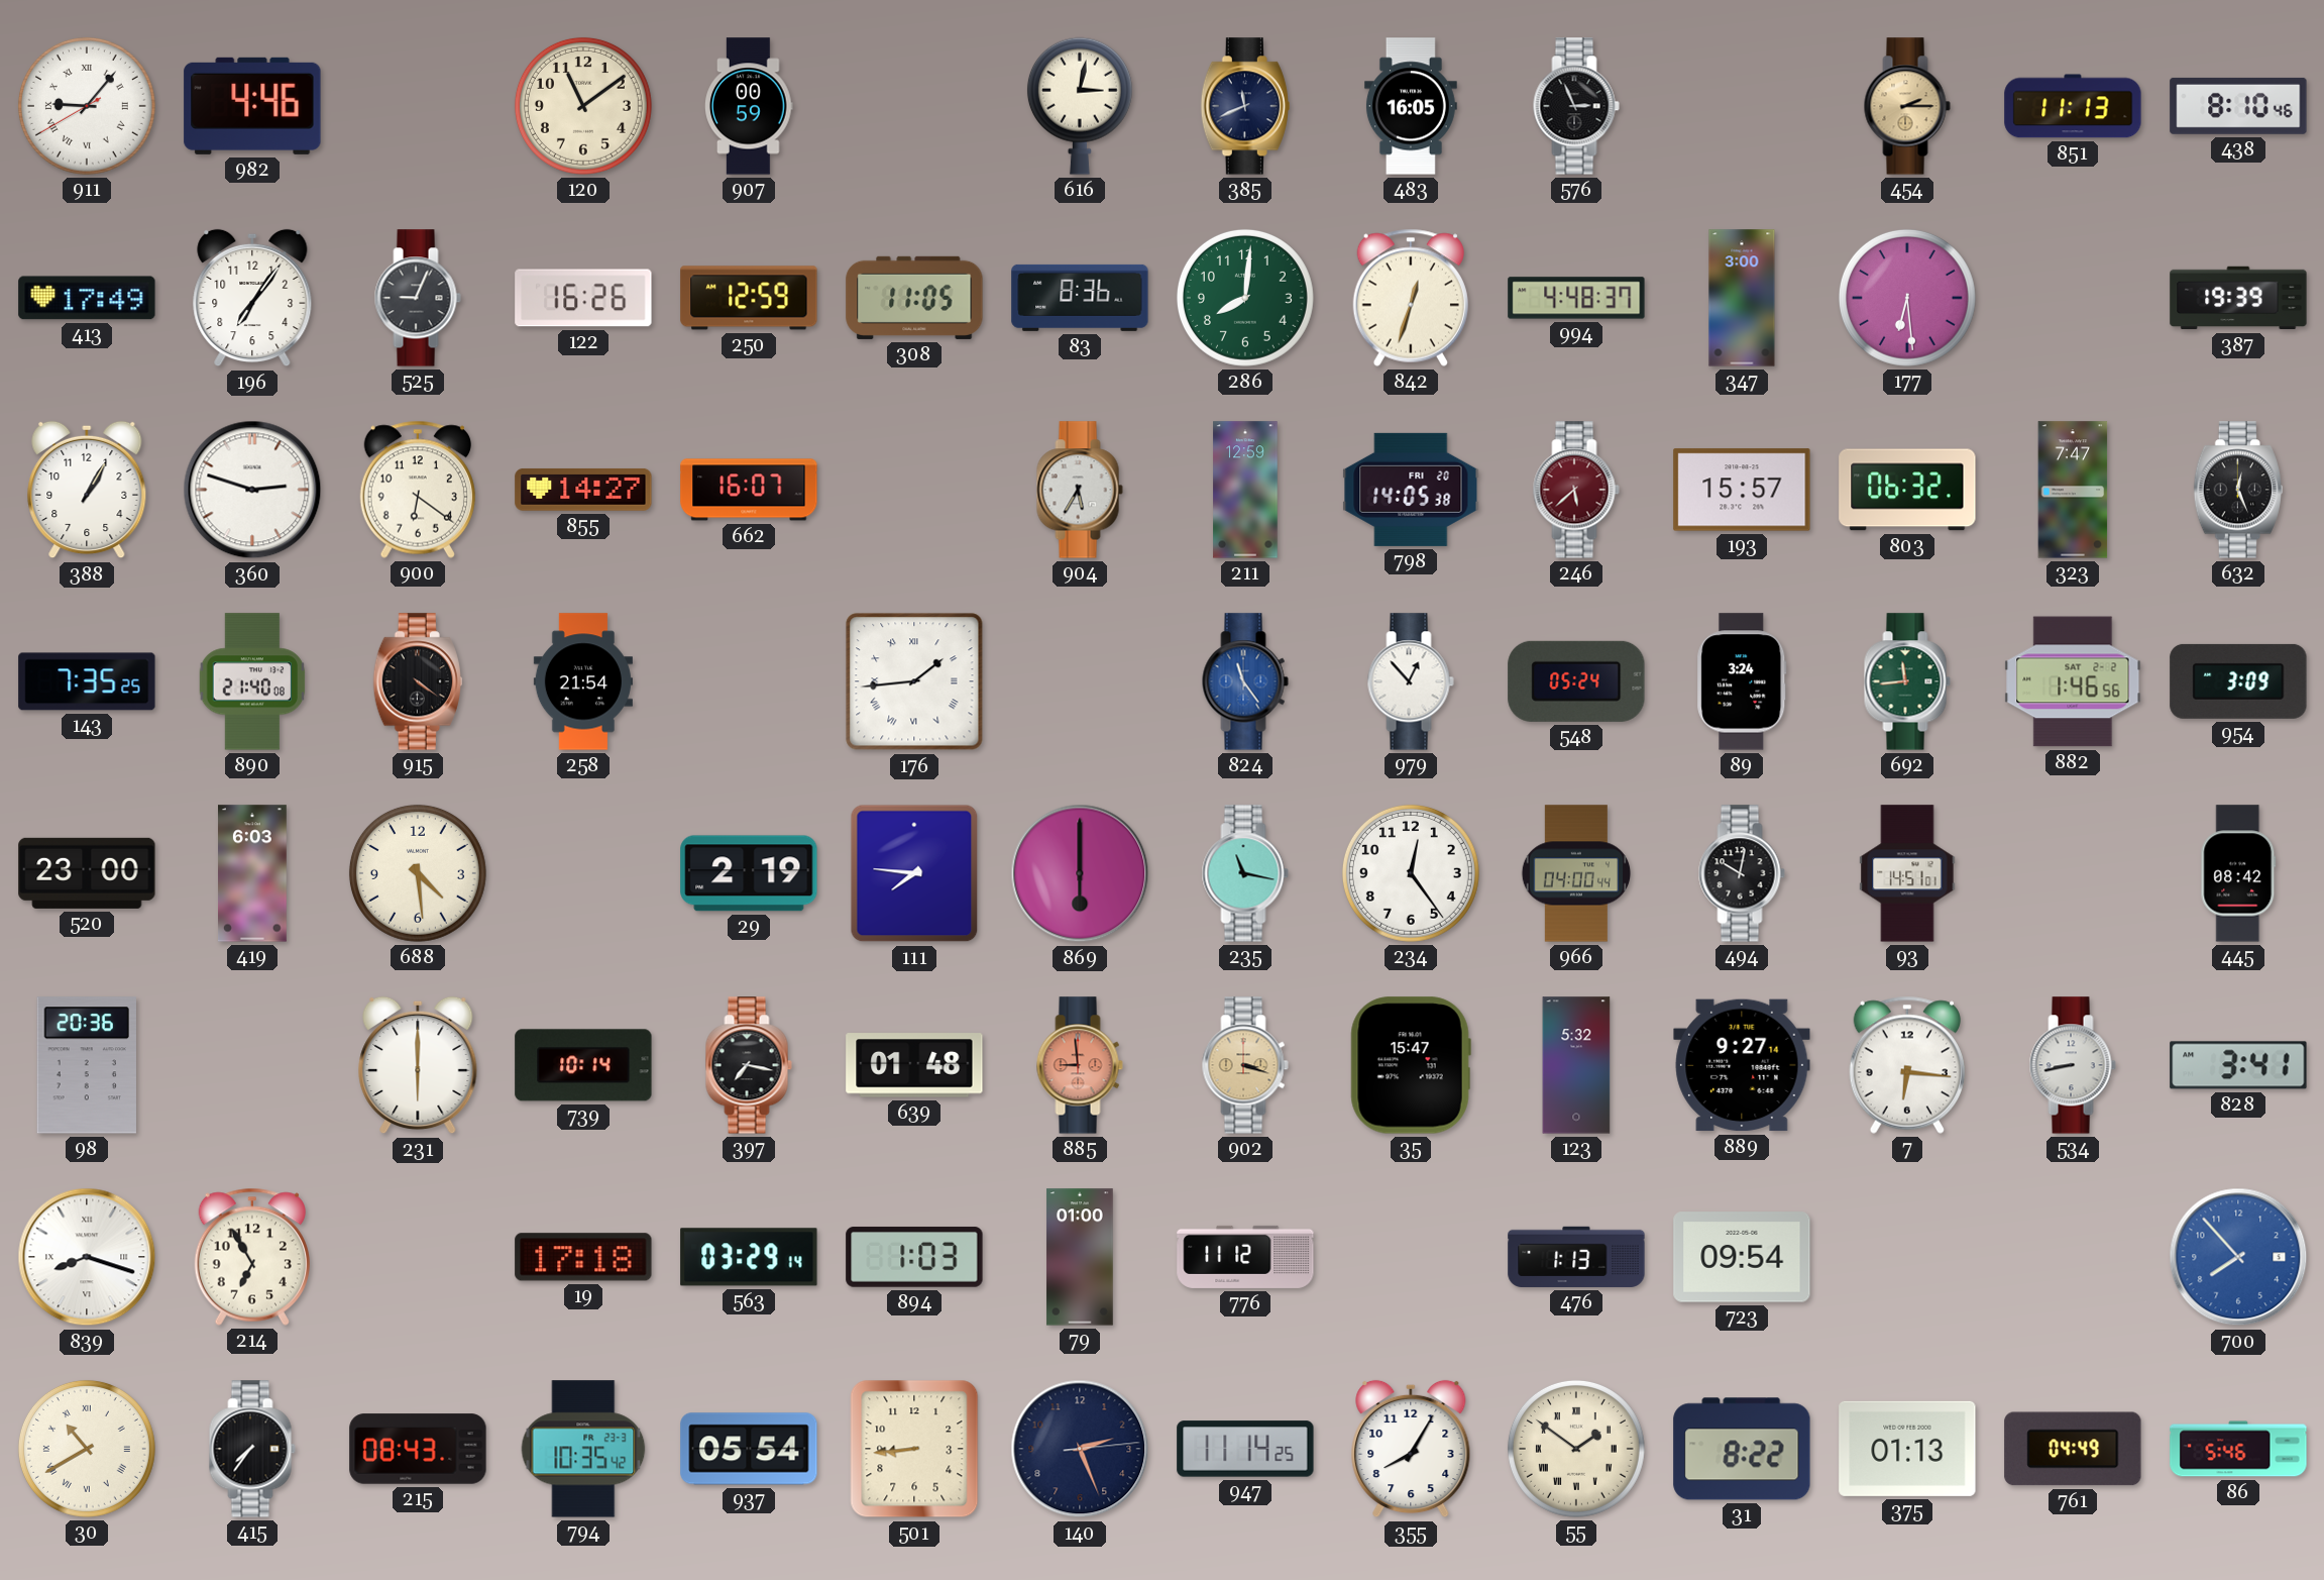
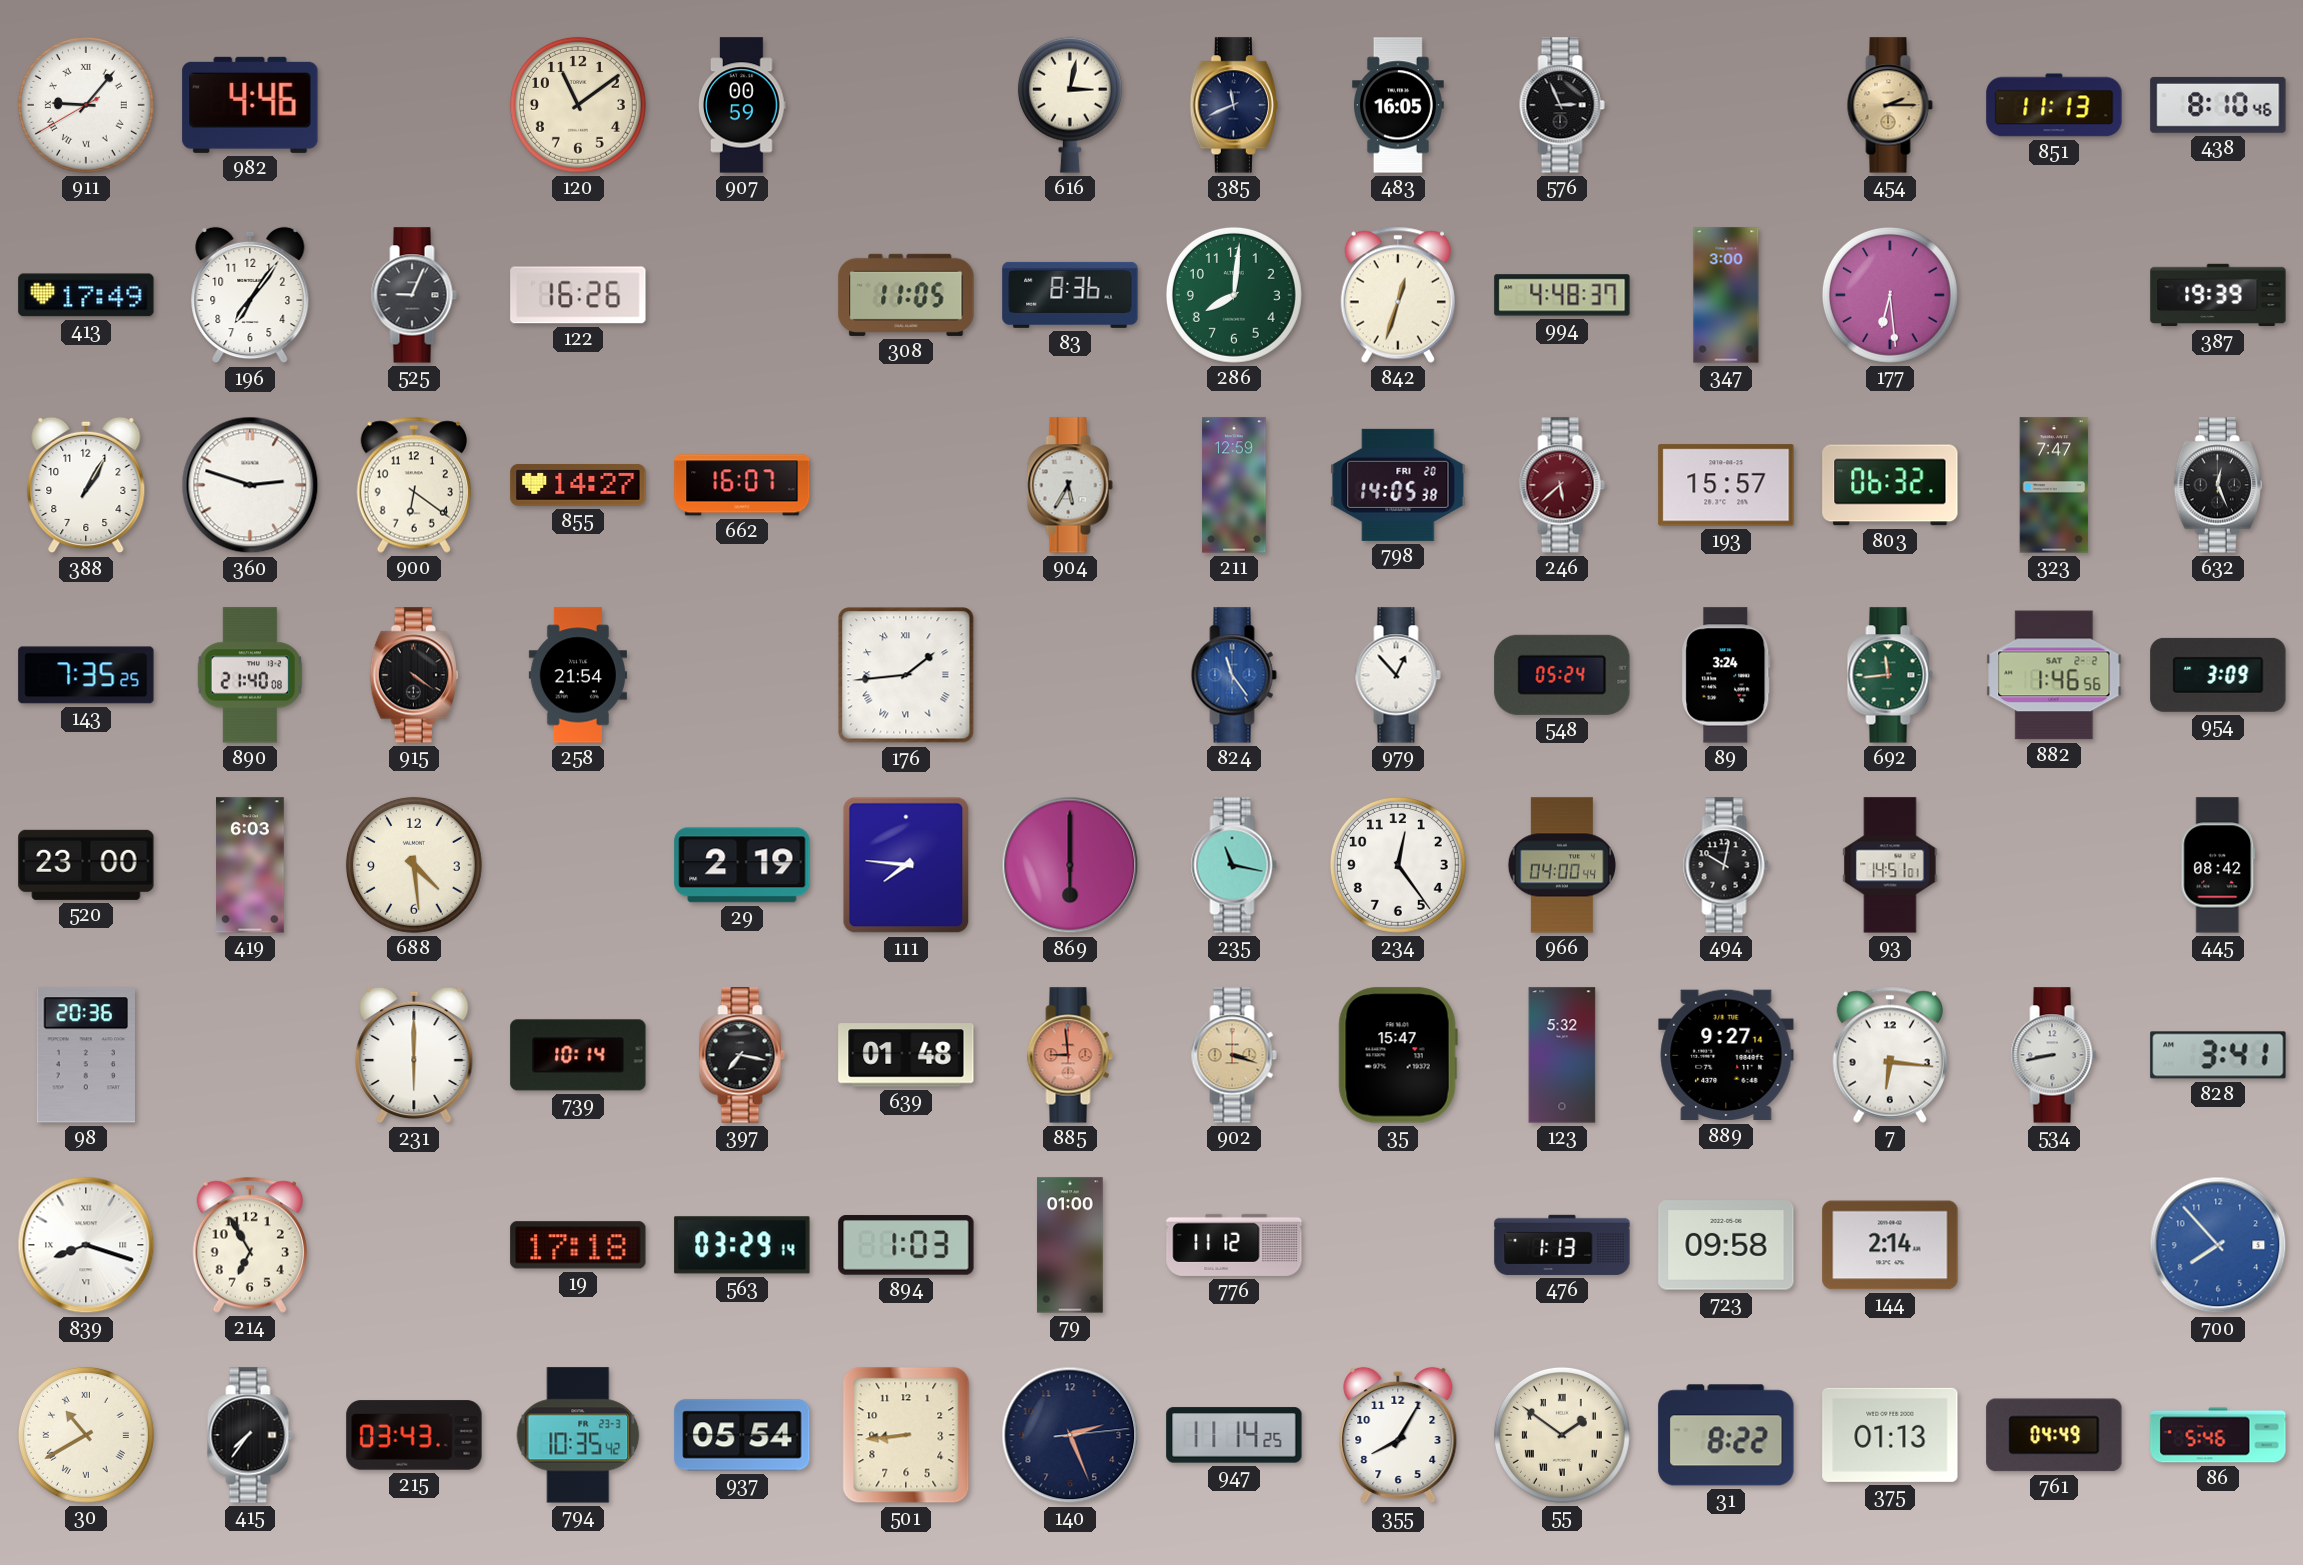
250: 12:59 -> none (749, 298)
723: 09:54 -> 09:58 (1726, 1245)
144: none -> 2:14 (1890, 1245)
215: 08:43 -> 03:43 (414, 1435)
